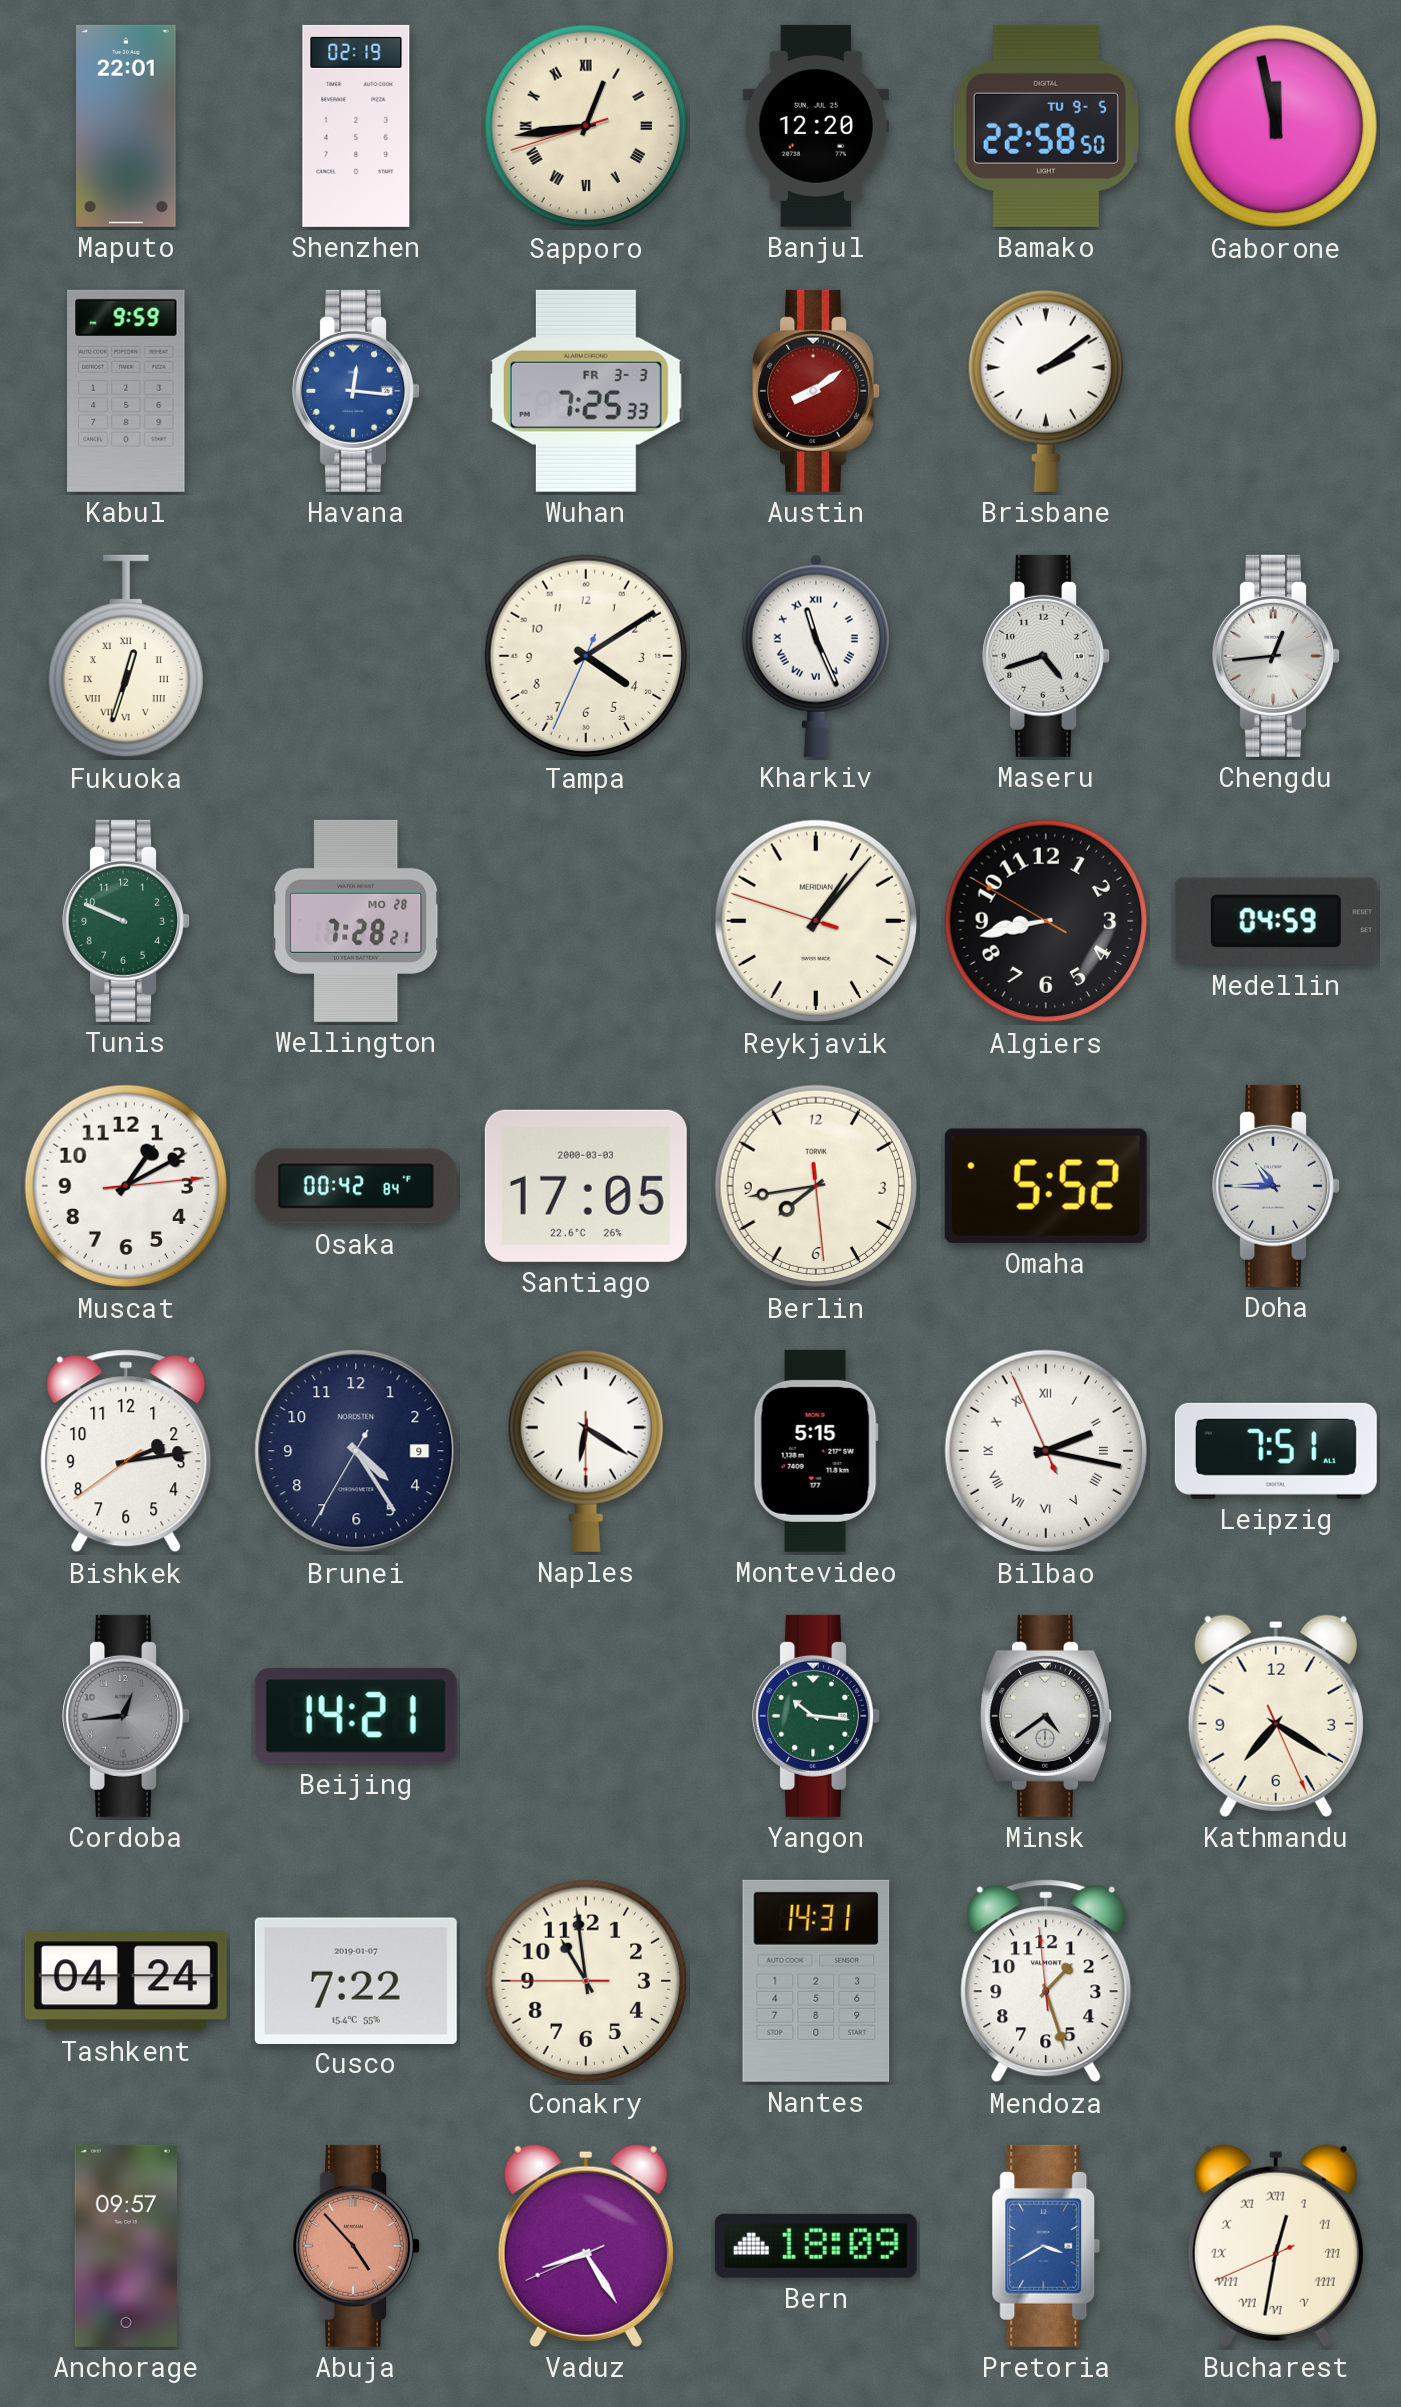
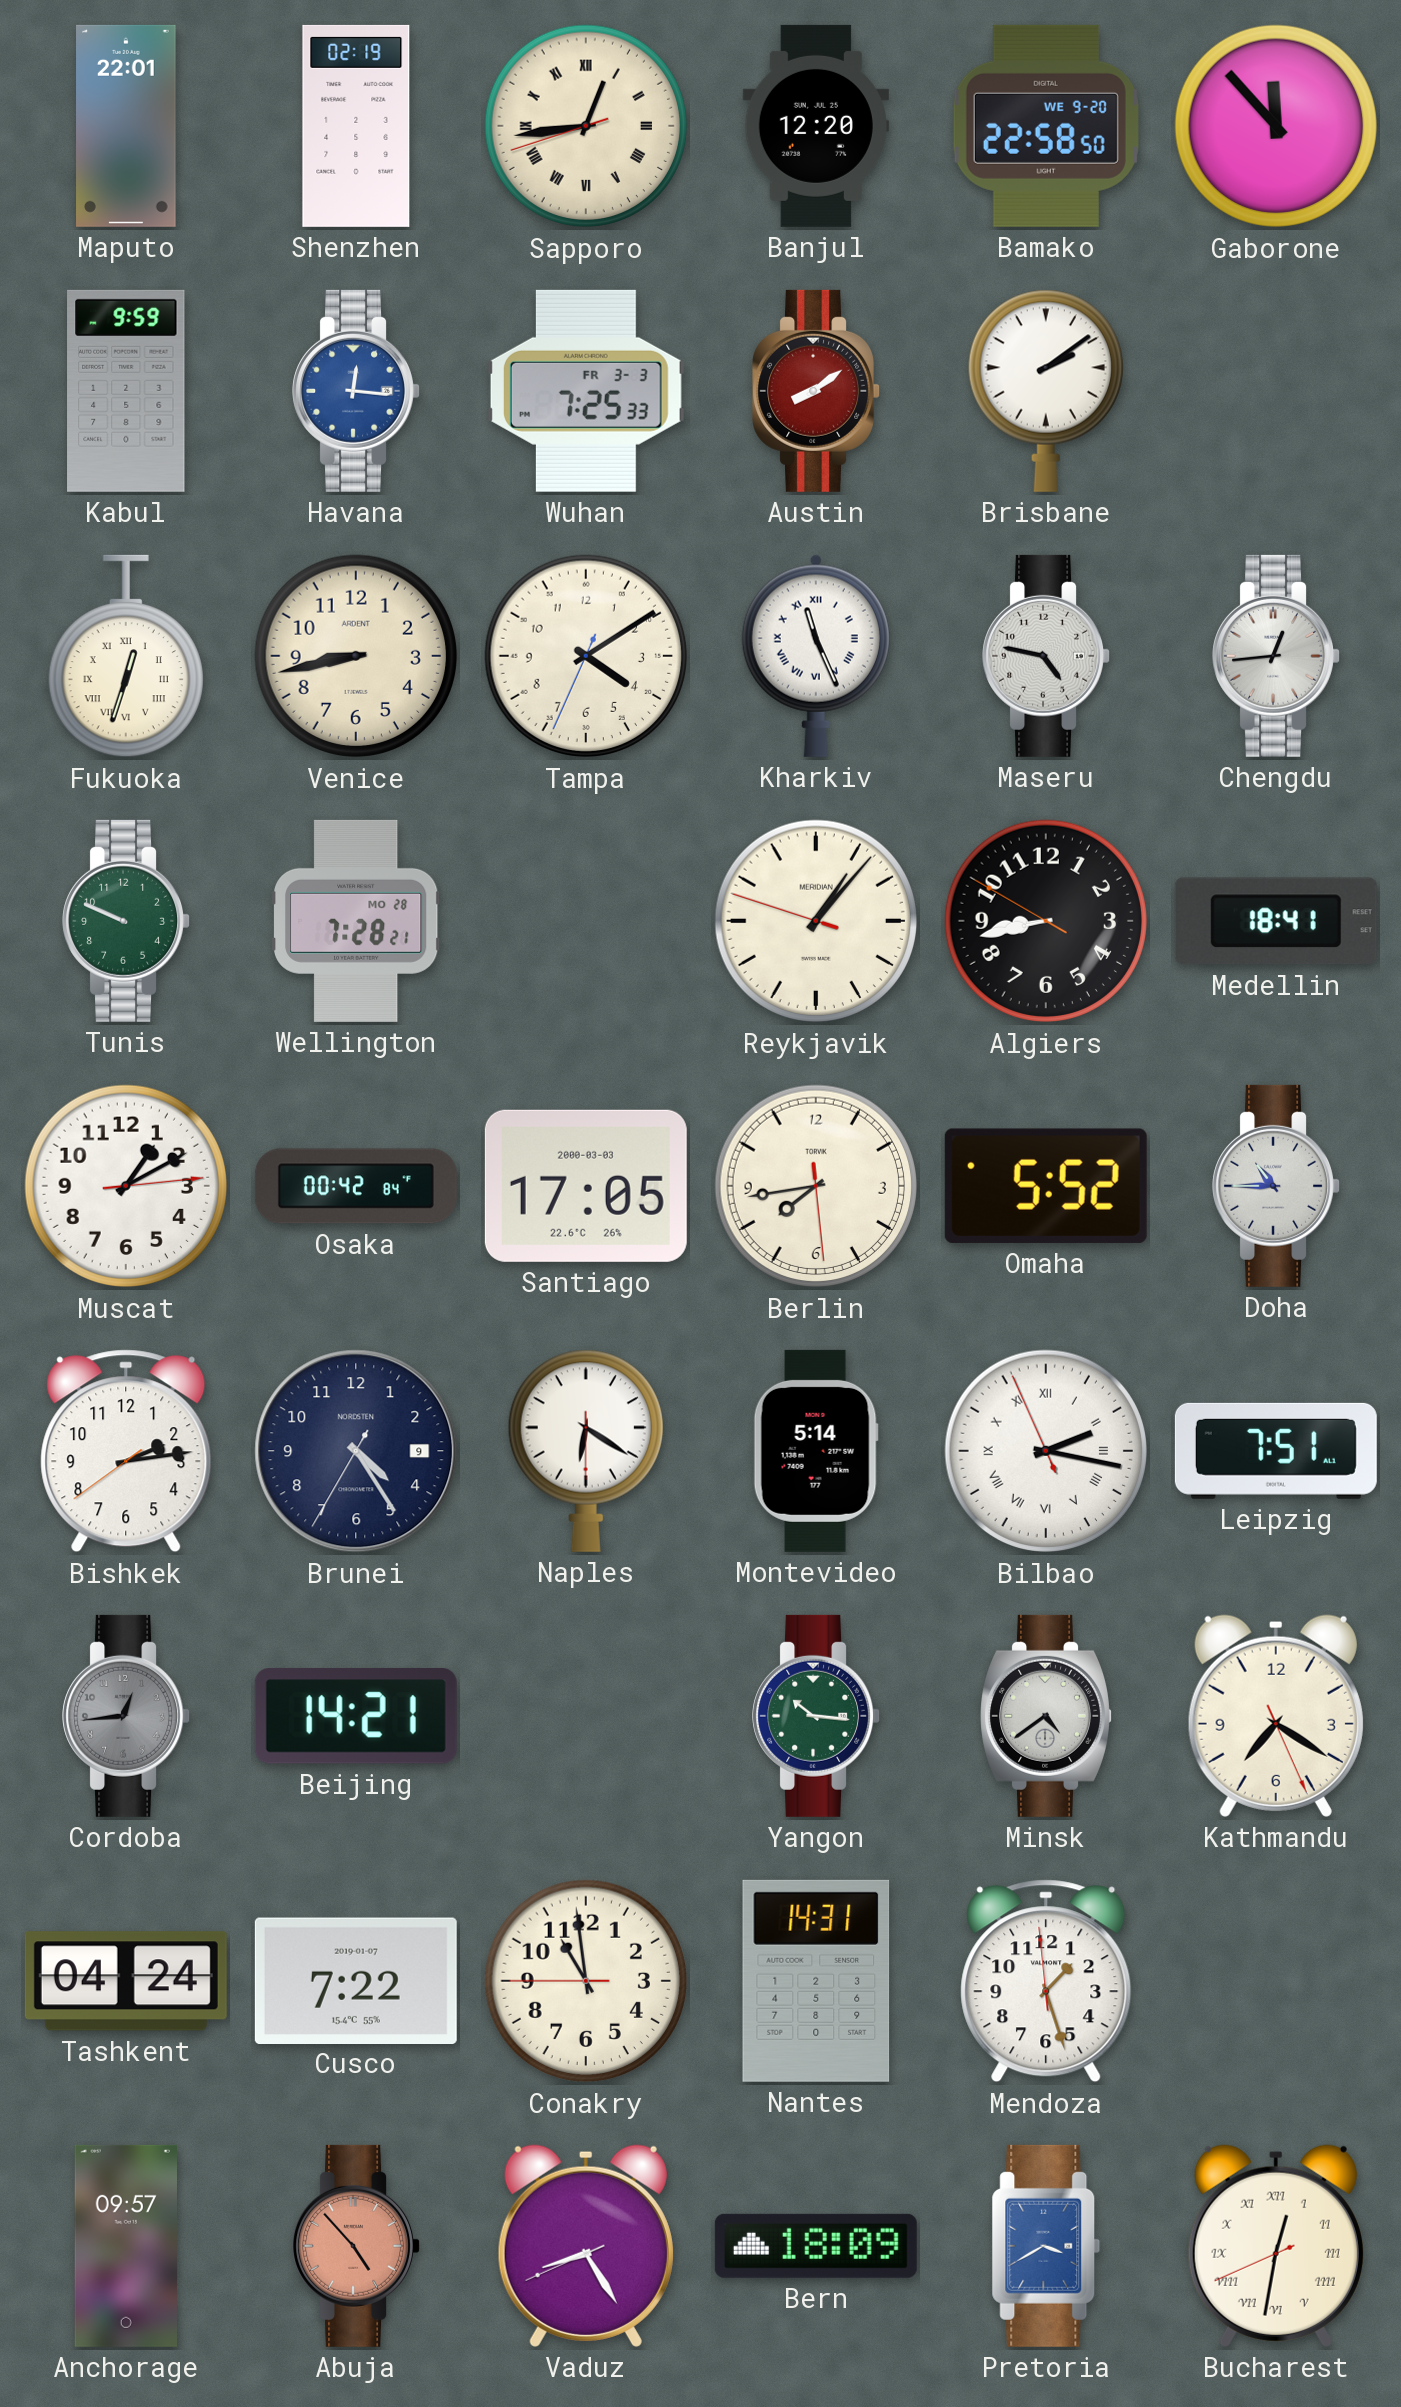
Bamako date: TU 9-5 -> WE 9-20 (1046, 126)
Gaborone: 11:58 -> 11:53 (1276, 126)
Venice: none -> 8:43 (356, 656)
Maseru: 4:42 -> 4:47 (1046, 656)
Medellin: 04:59 -> 18:41 (1276, 921)
Montevideo: 5:15 -> 5:14 (816, 1451)
